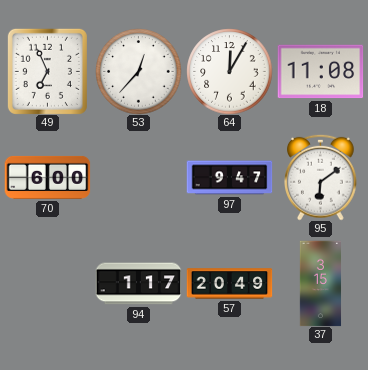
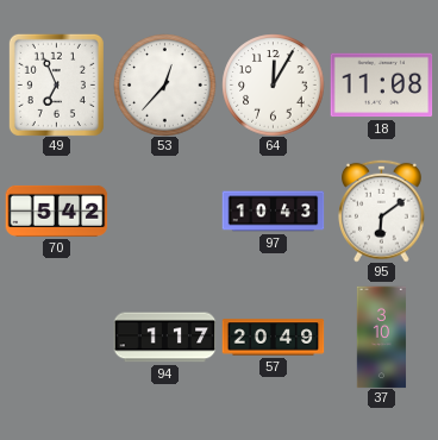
70: 6:00 -> 5:42 (56, 210)
97: 9:47 -> 10:43 (273, 212)
37: 3:15 -> 3:10 (382, 337)
